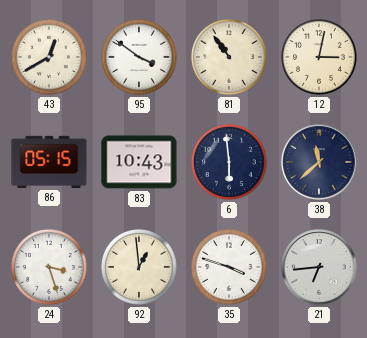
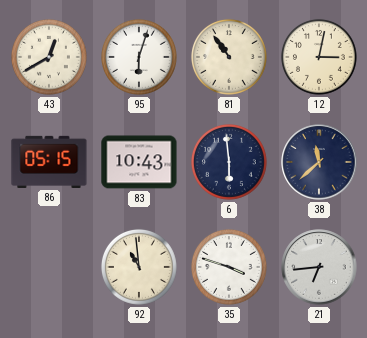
95: 3:51 -> 6:03 (139, 57)
24: 3:27 -> none (49, 267)
92: 12:59 -> 10:59 (139, 267)
